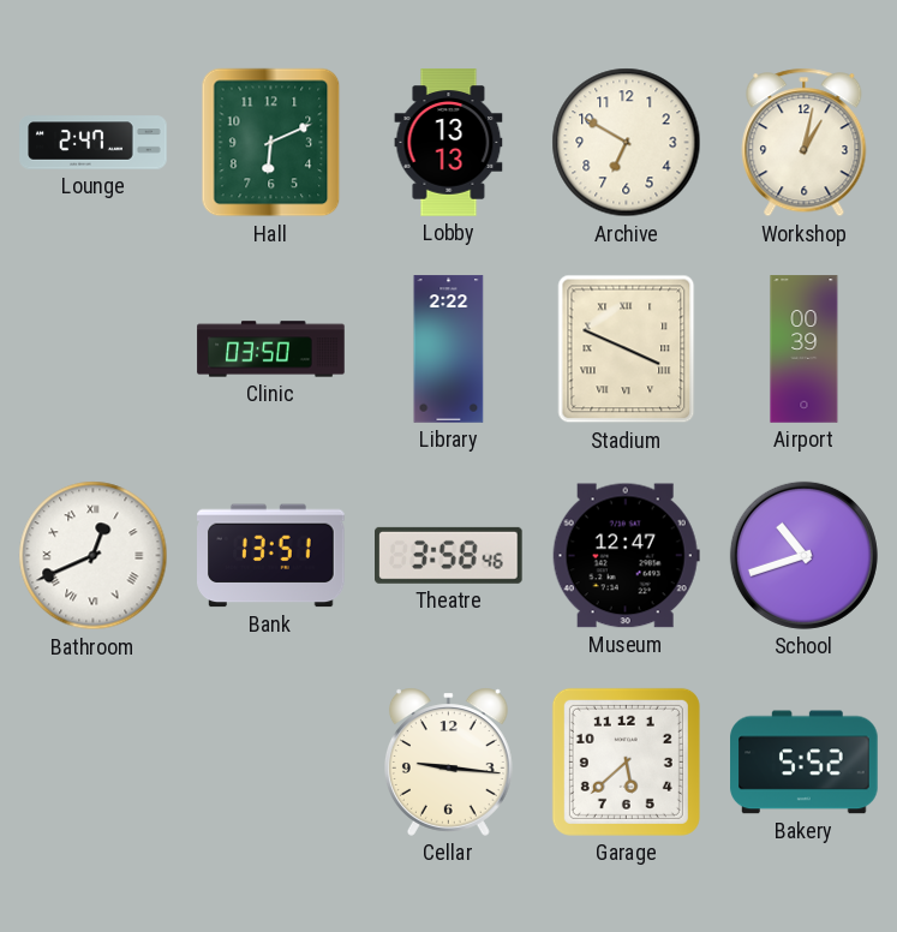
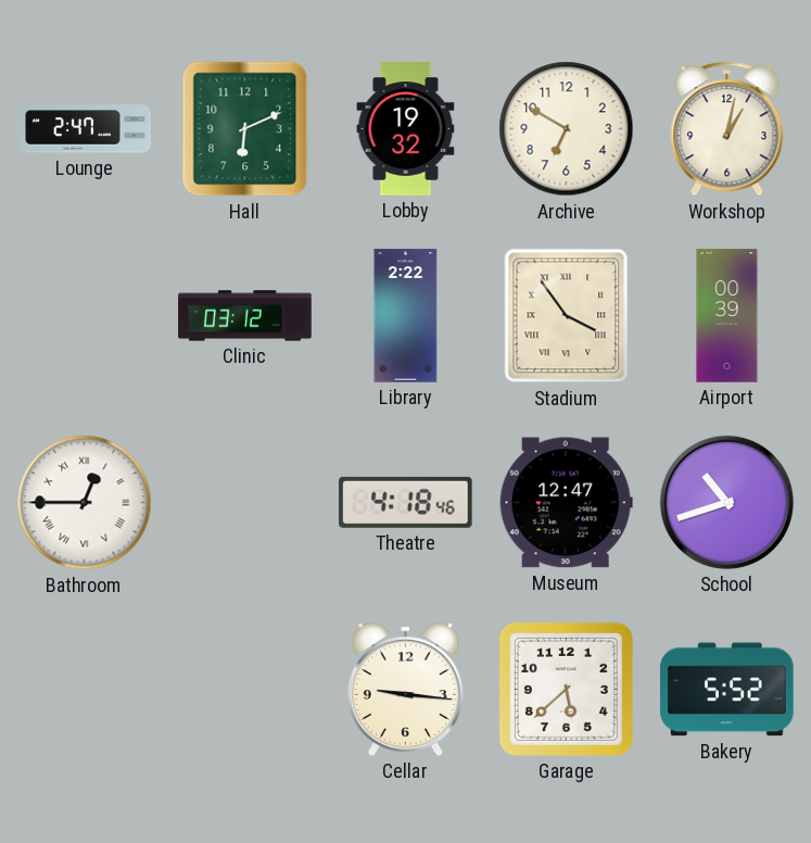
Lobby: 13:13 -> 19:32 (406, 129)
Clinic: 03:50 -> 03:12 (245, 316)
Stadium: 3:49 -> 3:54 (567, 316)
Bathroom: 12:41 -> 12:45 (85, 503)
Bank: 13:51 -> none (271, 556)
Theatre: 3:58 -> 4:18 (406, 502)
